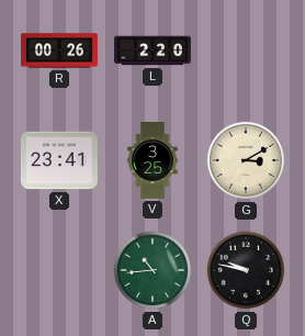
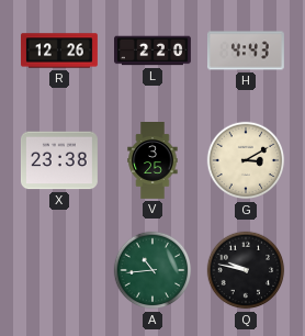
R: 00:26 -> 12:26 (60, 51)
H: none -> 4:43 (246, 51)
X: 23:41 -> 23:38 (59, 160)
